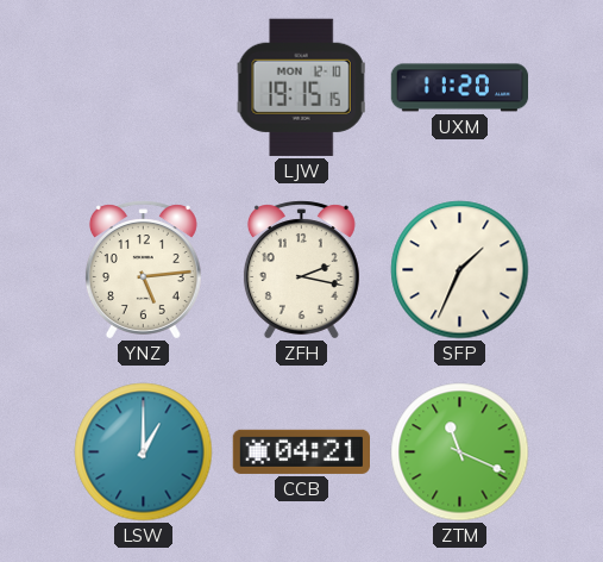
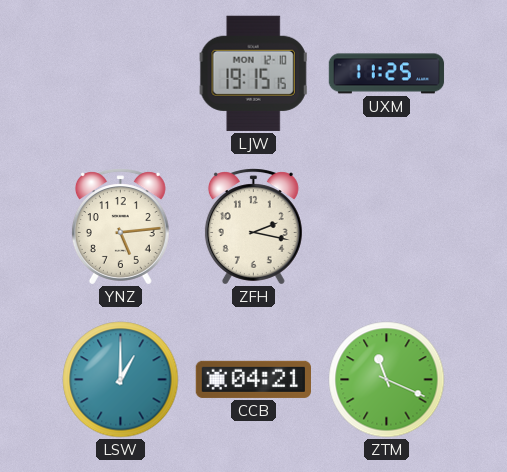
UXM: 11:20 -> 11:25 (387, 74)
SFP: 1:34 -> none (460, 270)
